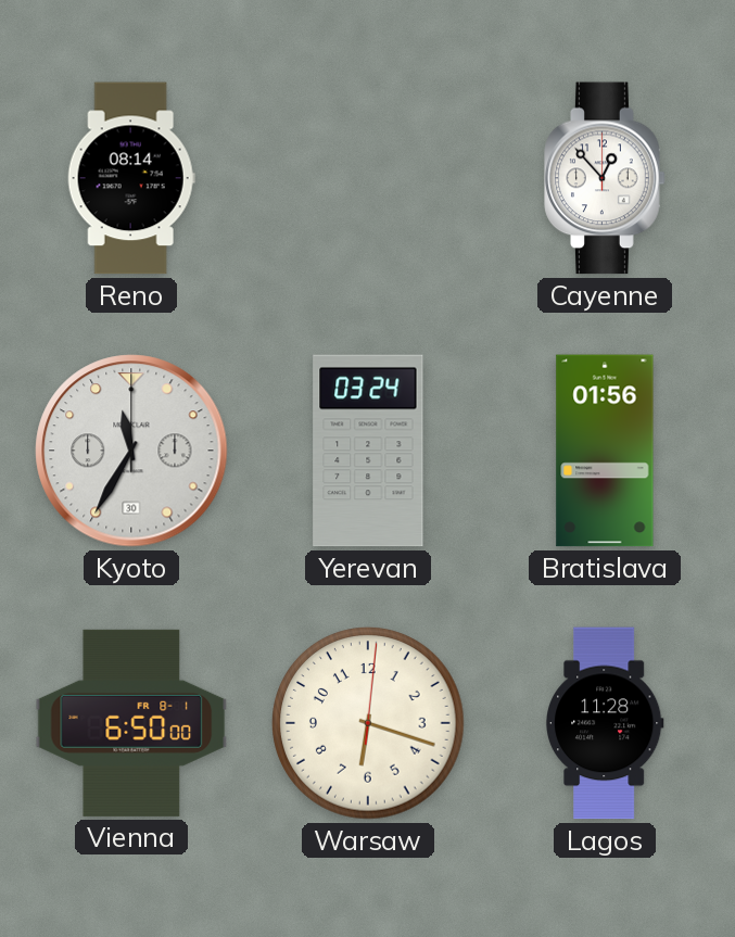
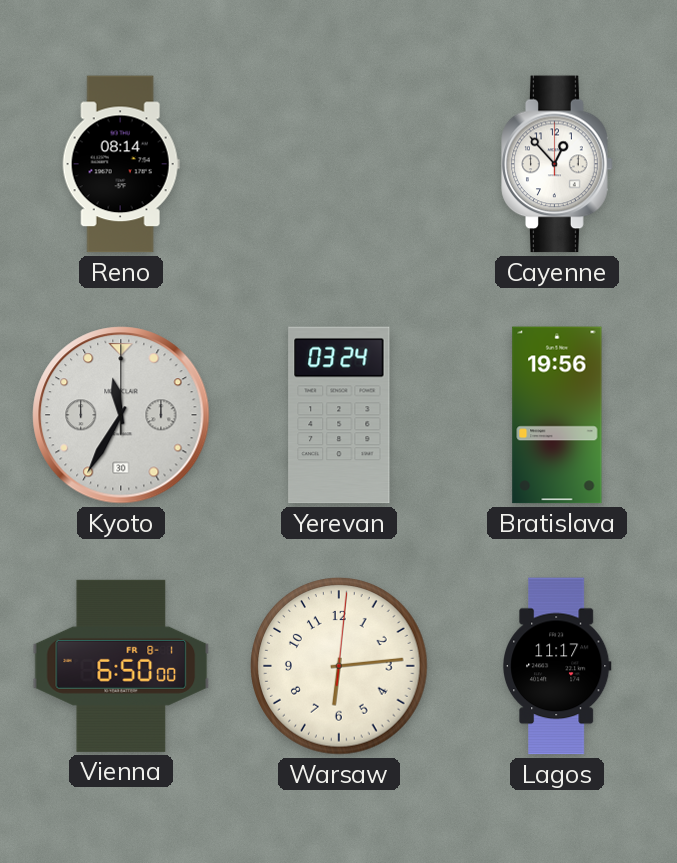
Bratislava: 01:56 -> 19:56 (557, 415)
Warsaw: 6:18 -> 6:14 (339, 666)
Lagos: 11:28 -> 11:17 (557, 666)
